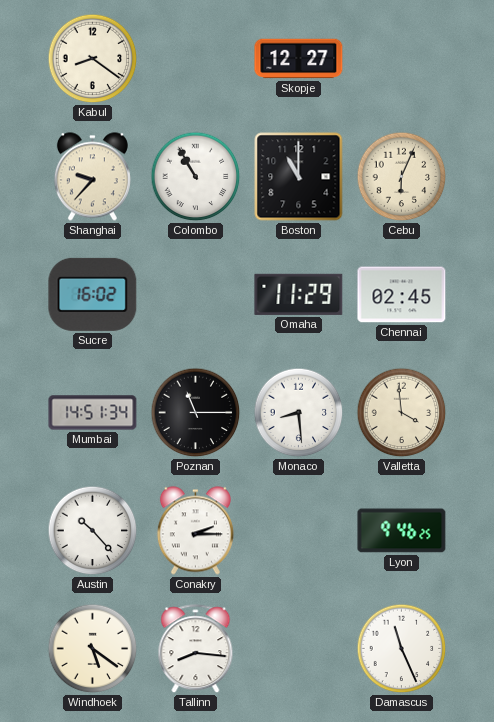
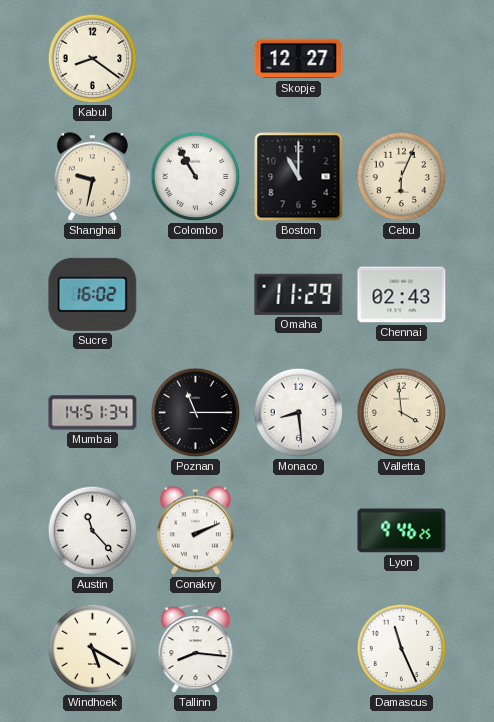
Shanghai: 9:37 -> 9:32 (92, 177)
Chennai: 02:45 -> 02:43 (402, 295)
Austin: 10:23 -> 11:23 (93, 531)
Conakry: 2:15 -> 2:11 (195, 531)
Windhoek: 5:21 -> 5:20 (93, 649)
